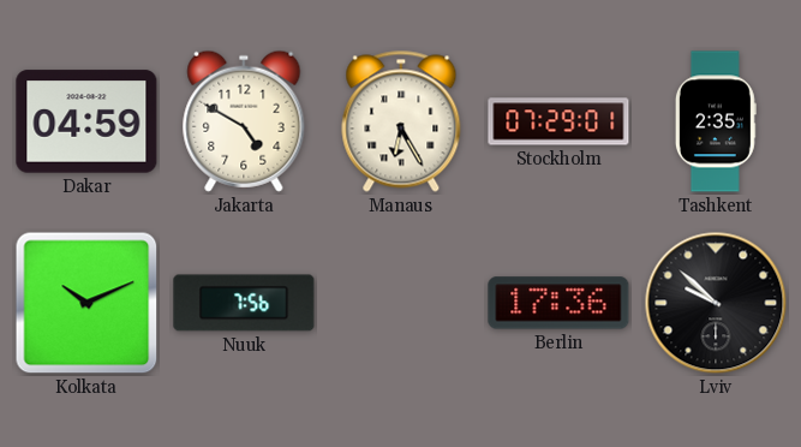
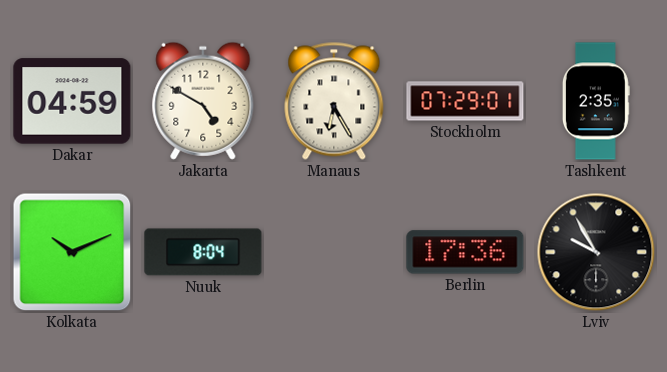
Nuuk: 7:56 -> 8:04 (203, 252)
Lviv: 9:52 -> 9:55 (596, 252)
